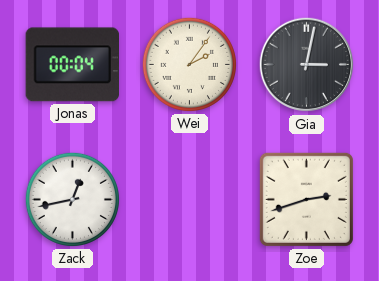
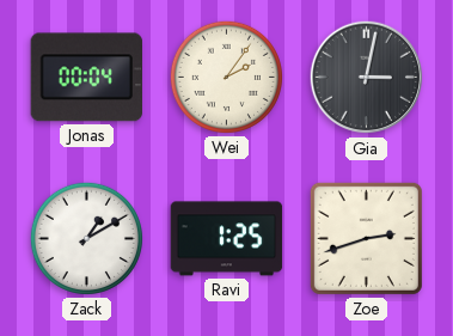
Zack: 12:43 -> 1:10 (86, 238)
Ravi: none -> 1:25 (227, 239)
